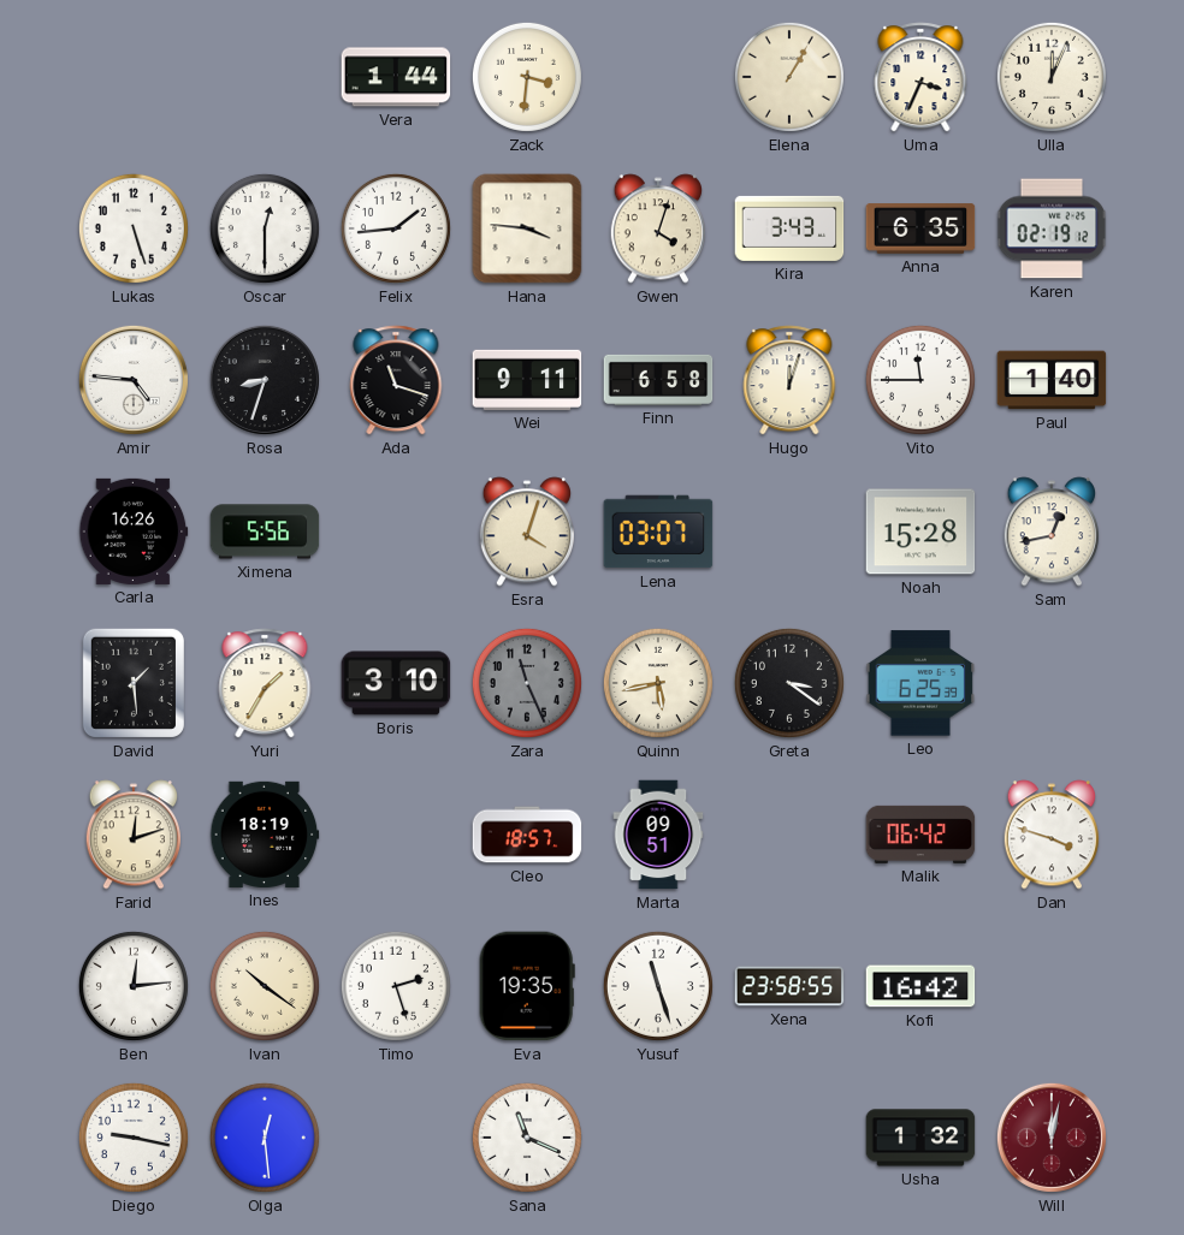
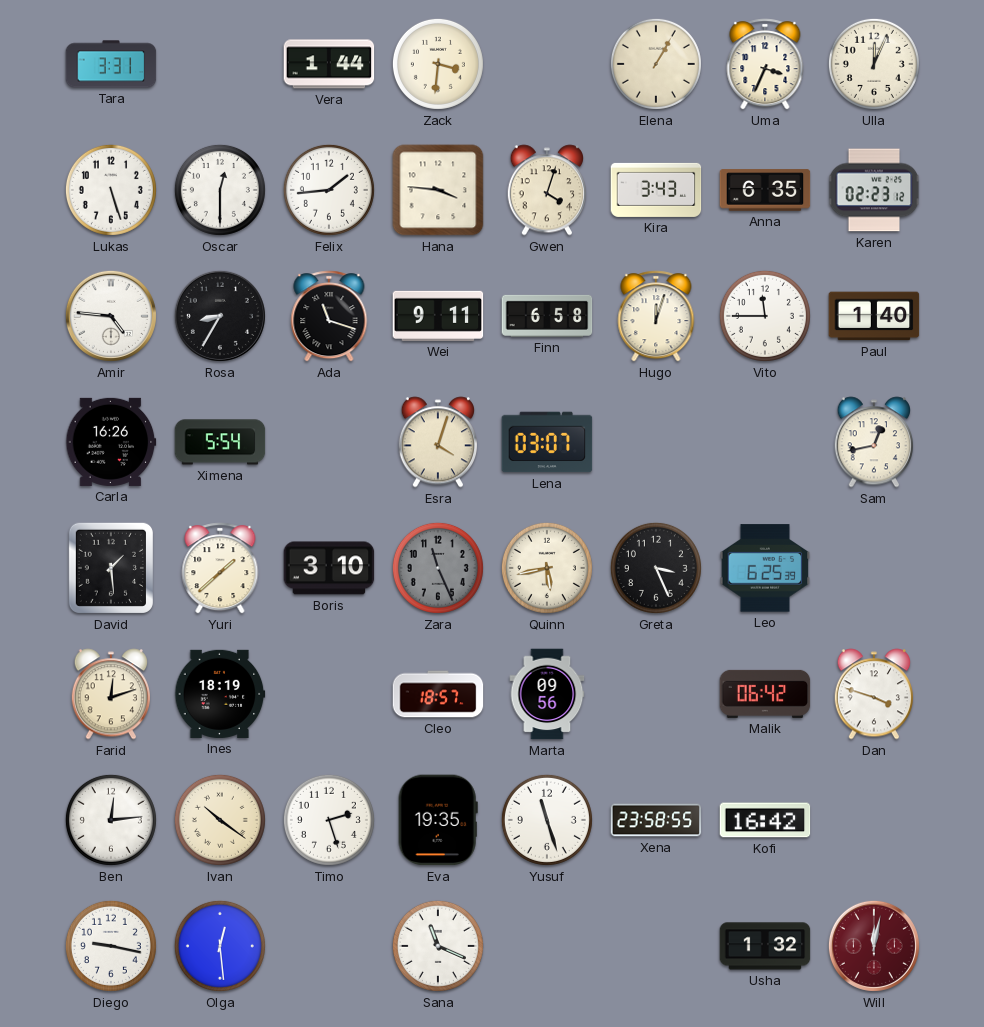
Tara: none -> 3:31 (111, 64)
Karen: 02:19 -> 02:23 (874, 190)
Rosa: 8:33 -> 8:35 (220, 316)
Ximena: 5:56 -> 5:54 (220, 442)
Noah: 15:28 -> none (920, 532)
Yuri: 1:35 -> 1:38 (220, 568)
Greta: 3:21 -> 3:26 (656, 568)
Marta: 09:51 -> 09:56 (547, 694)
